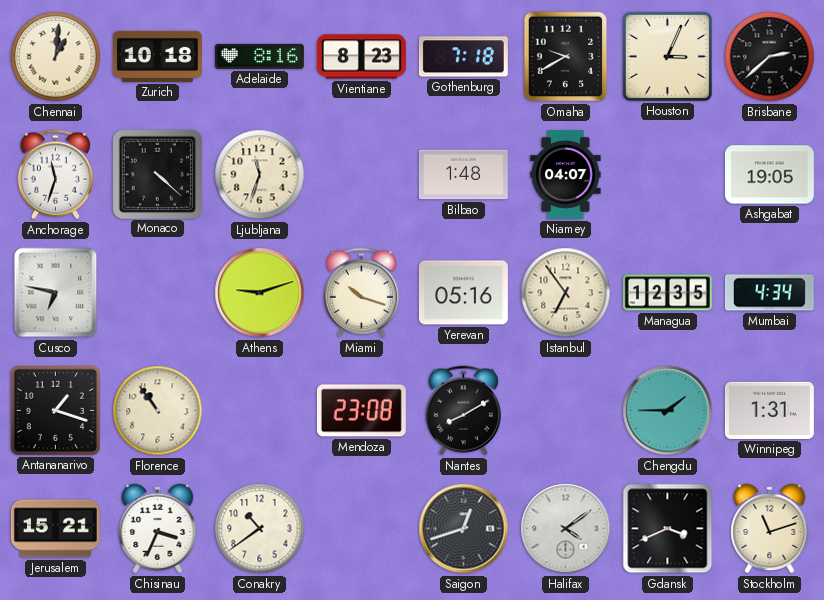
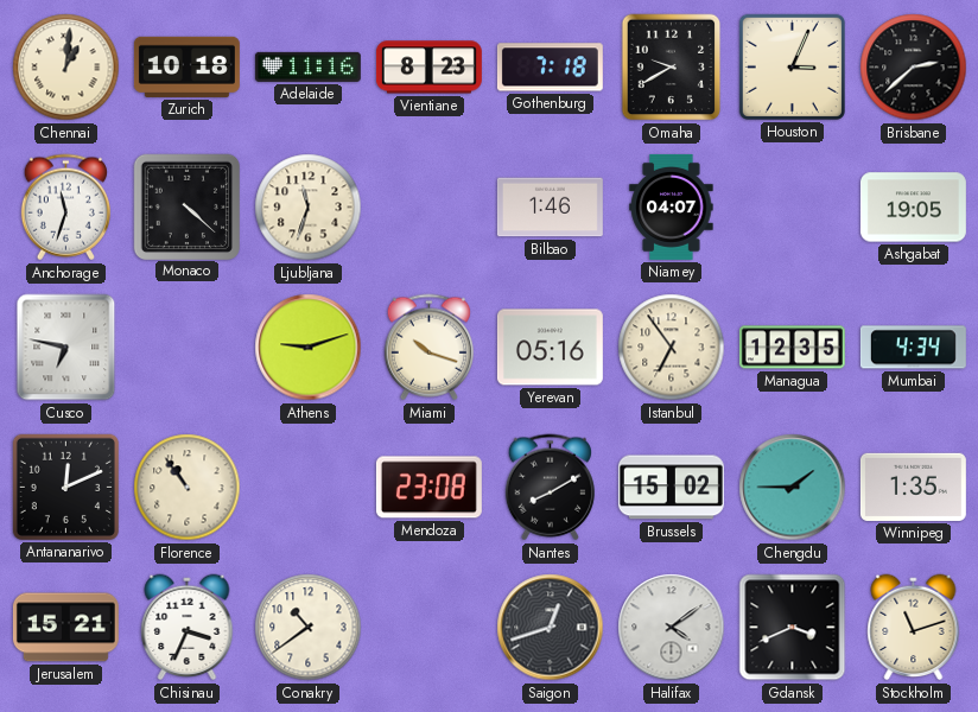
Adelaide: 8:16 -> 11:16 (307, 66)
Bilbao: 1:48 -> 1:46 (550, 208)
Antananarivo: 1:18 -> 12:11 (65, 487)
Brussels: none -> 15:02 (671, 488)
Winnipeg: 1:31 -> 1:35 (913, 487)
